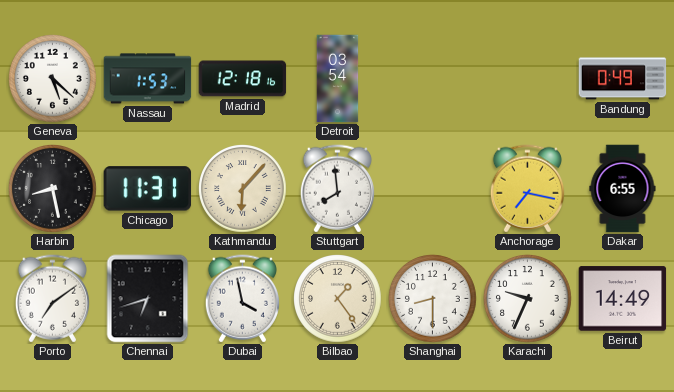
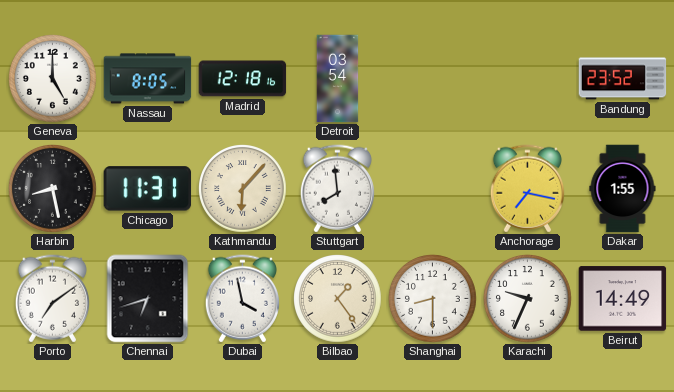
Geneva: 5:22 -> 5:00 (53, 79)
Nassau: 1:53 -> 8:05 (148, 79)
Bandung: 0:49 -> 23:52 (623, 79)
Dakar: 6:55 -> 1:55 (623, 189)
